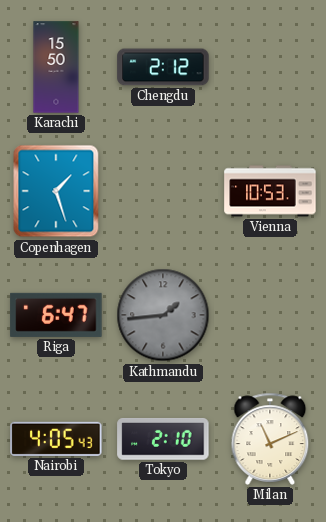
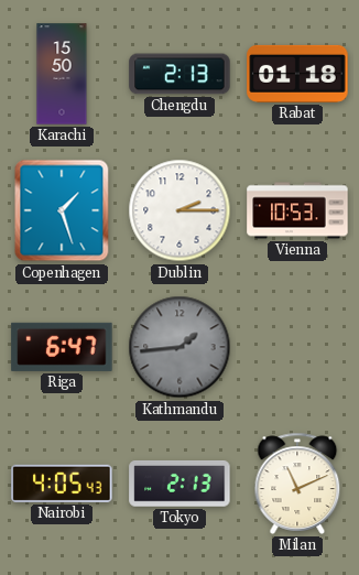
Chengdu: 2:12 -> 2:13 (179, 74)
Rabat: none -> 01:18 (297, 74)
Dublin: none -> 2:15 (179, 210)
Tokyo: 2:10 -> 2:13 (179, 484)
